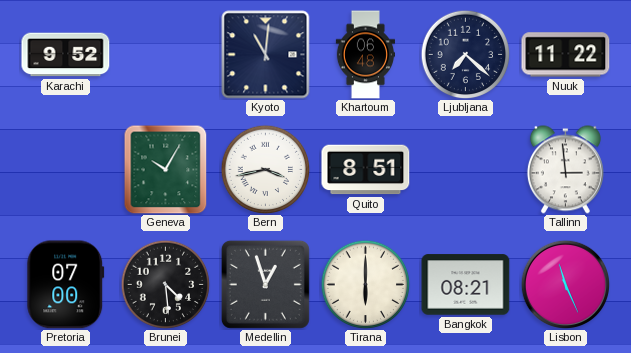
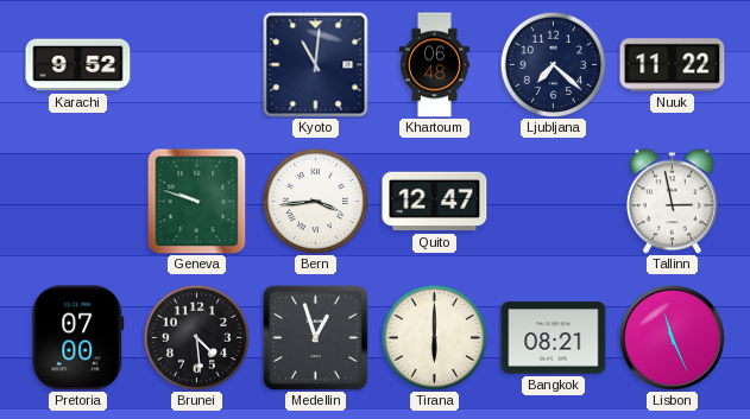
Geneva: 10:05 -> 9:48 (197, 201)
Bern: 3:43 -> 3:44 (315, 201)
Quito: 8:51 -> 12:47 (435, 202)
Tallinn: 2:59 -> 2:58 (672, 202)
